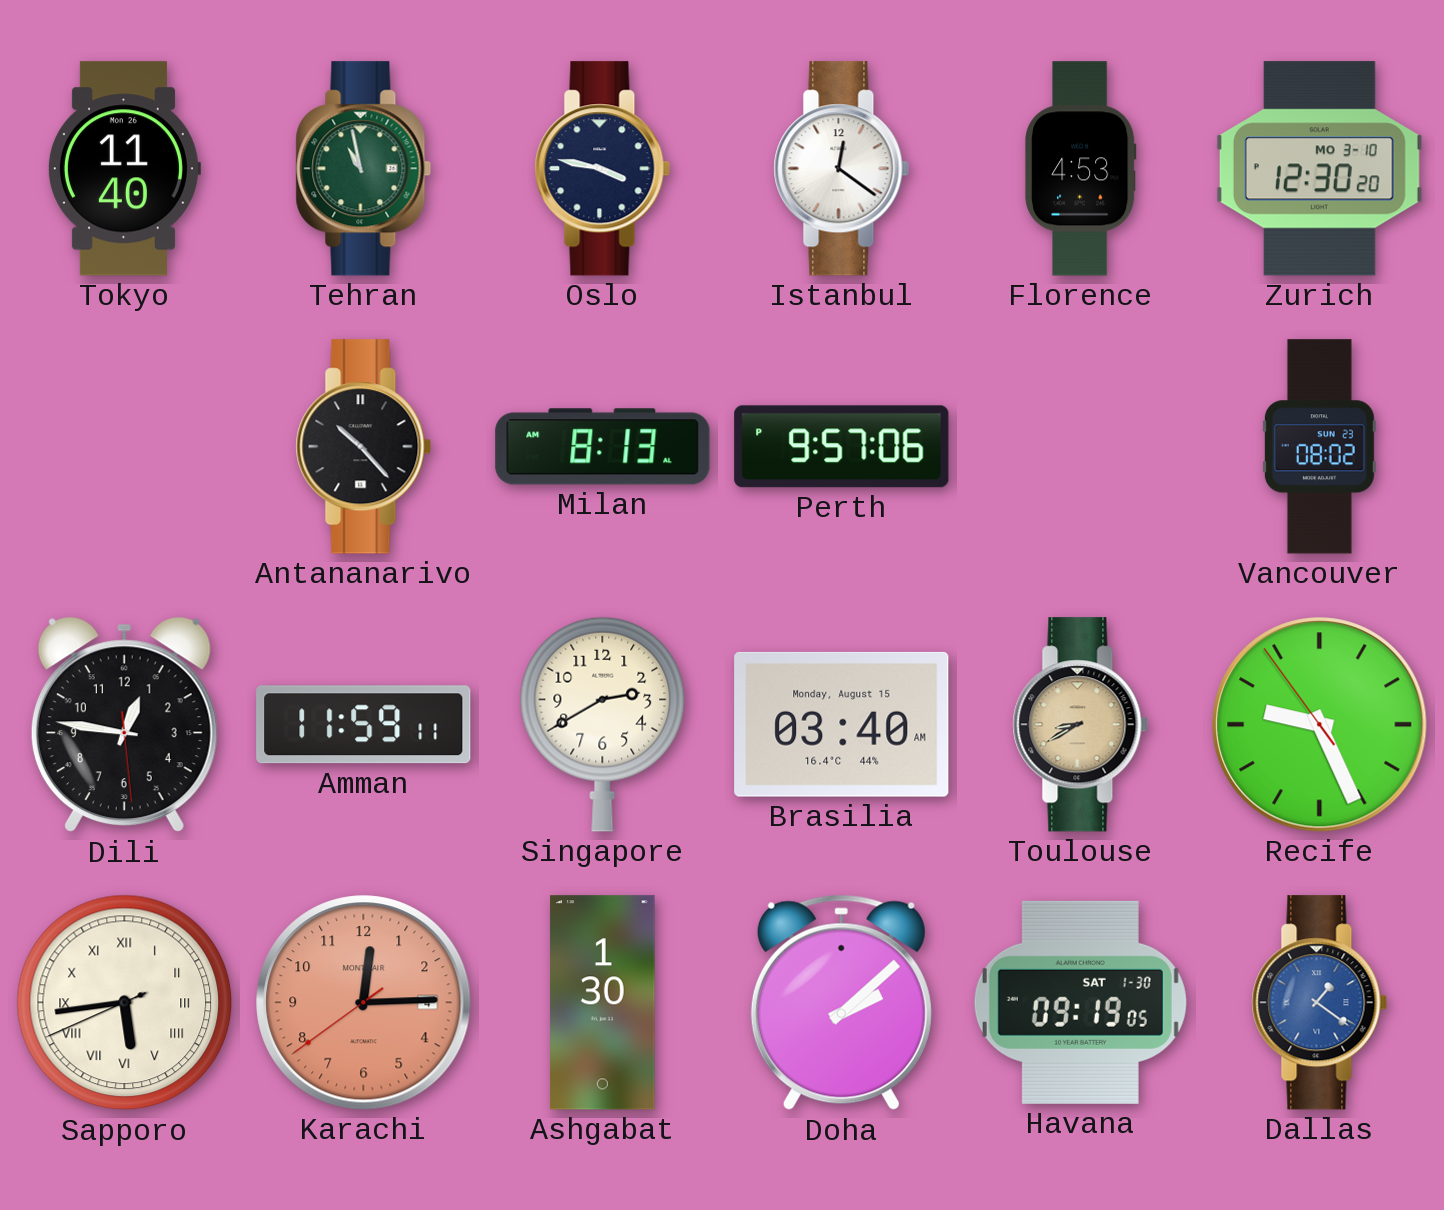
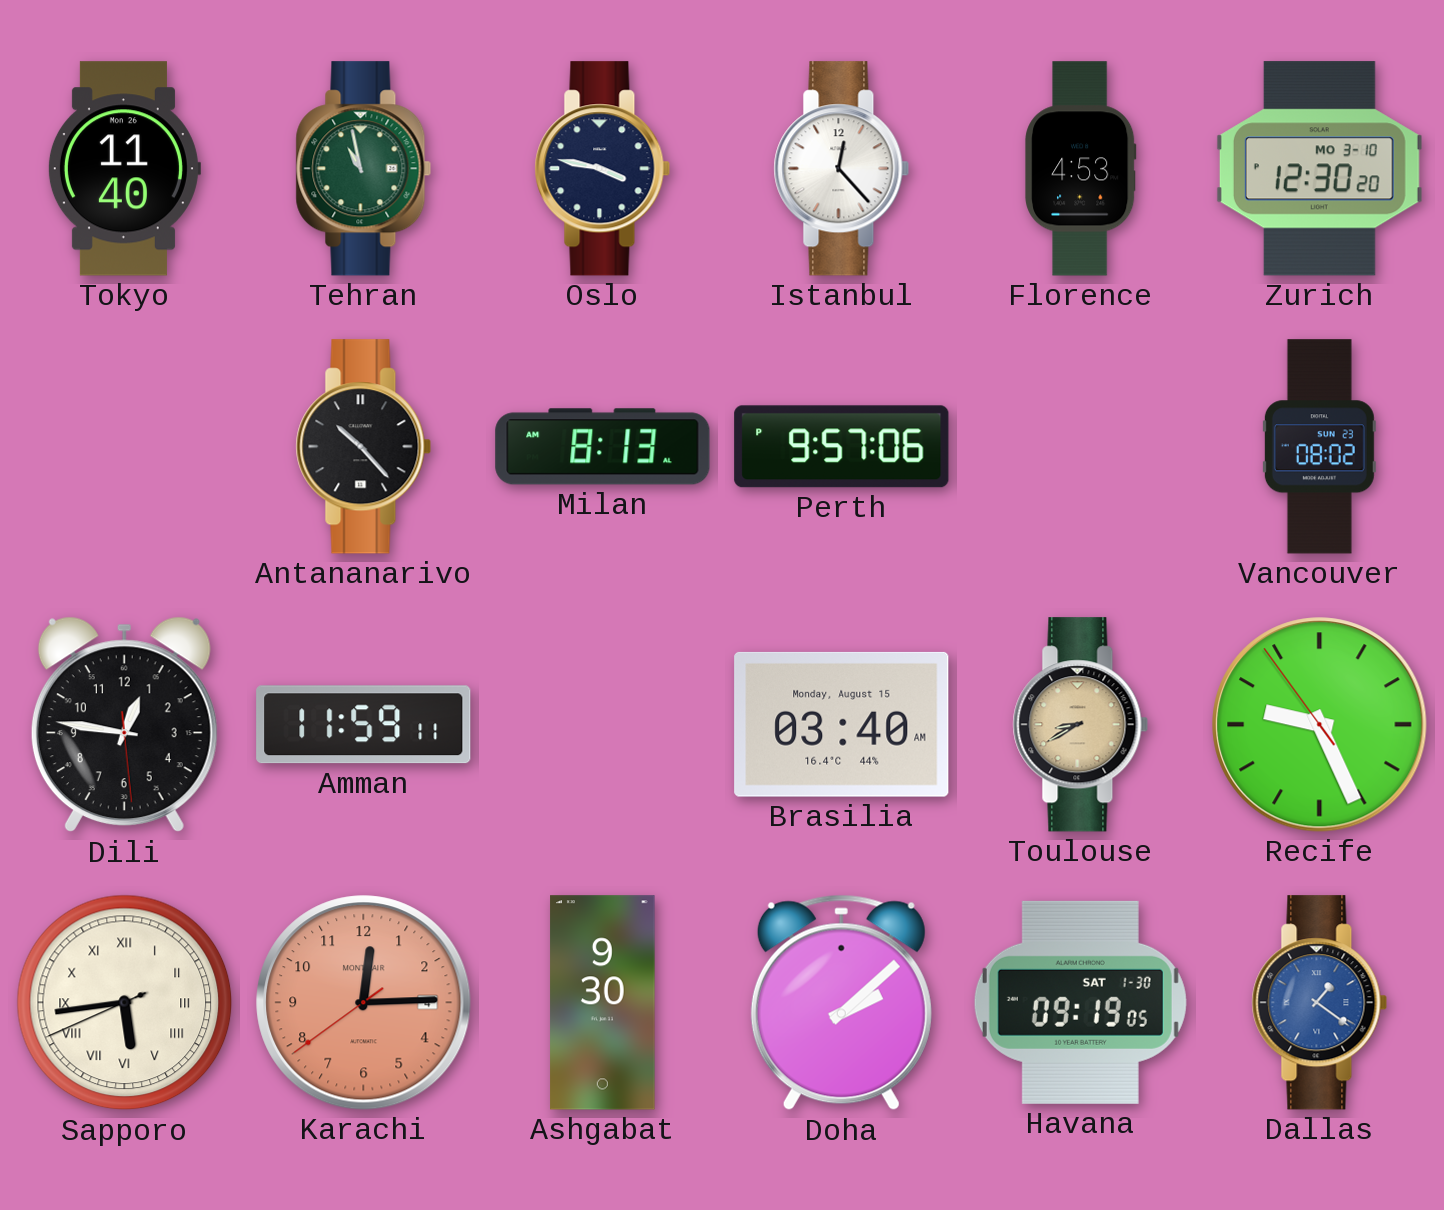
Istanbul: 12:21 -> 12:23 (842, 169)
Singapore: 2:40 -> none (603, 724)
Ashgabat: 1:30 -> 9:30 (603, 1003)
